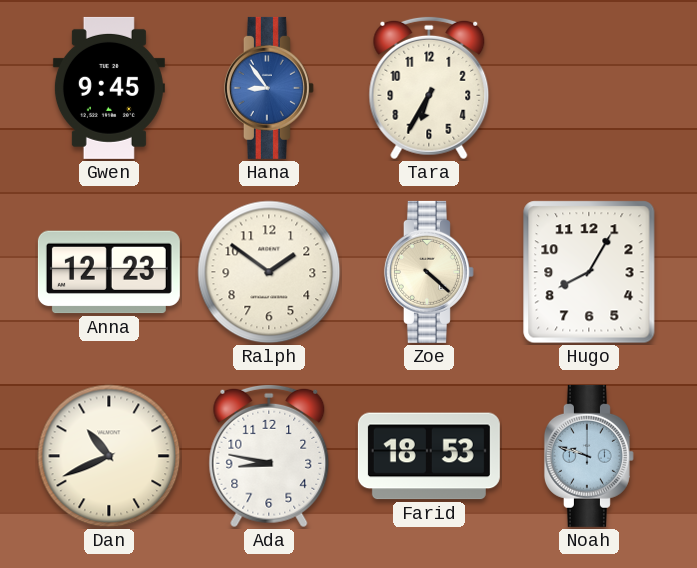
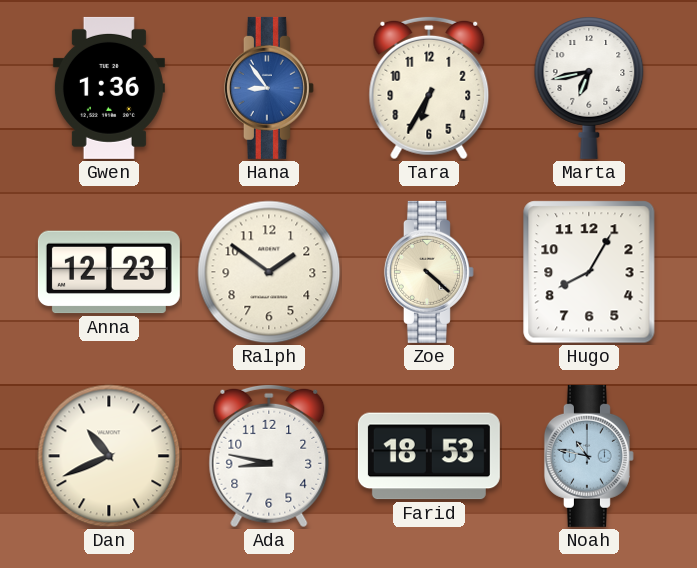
Gwen: 9:45 -> 1:36 (109, 88)
Marta: none -> 6:43 (589, 88)
Noah: 9:48 -> 10:47 (589, 456)
